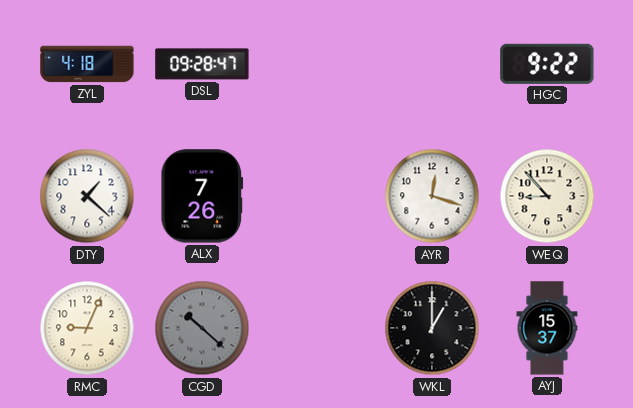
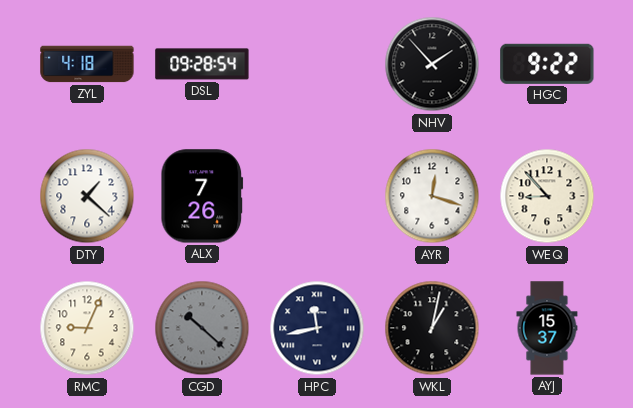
DSL: 09:28:47 -> 09:28:54 (202, 64)
NHV: none -> 1:53 (432, 64)
HPC: none -> 11:43 (317, 328)
WKL: 1:00 -> 1:02 (432, 328)
